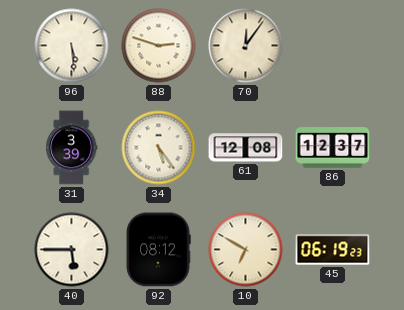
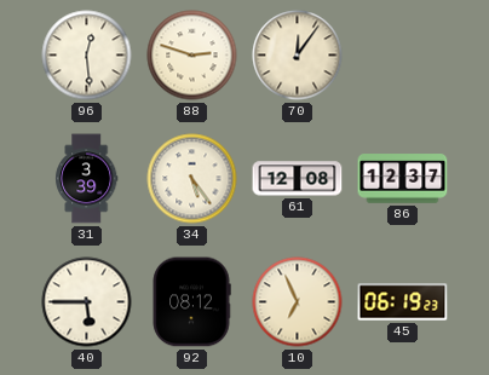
96: 5:29 -> 12:29 (87, 56)
10: 6:50 -> 6:56 (298, 302)
